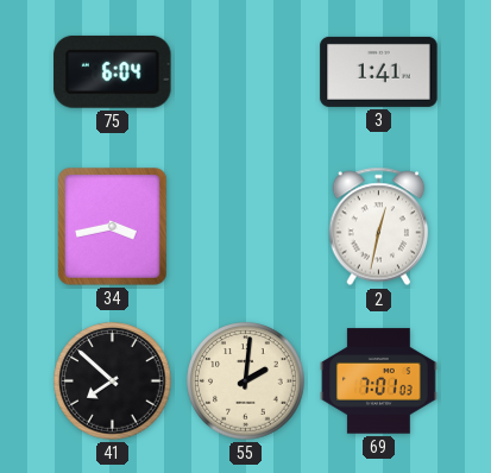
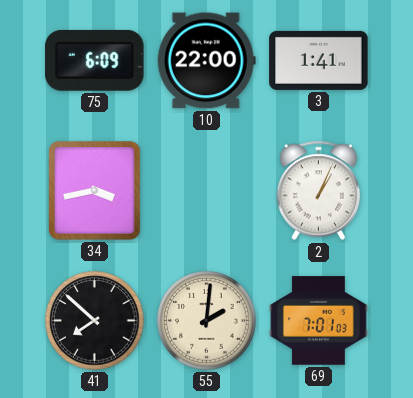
75: 6:04 -> 6:09 (95, 60)
10: none -> 22:00 (206, 61)
2: 12:32 -> 1:04 (319, 191)
